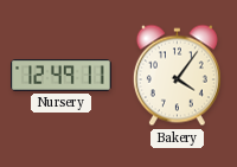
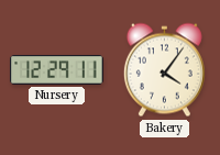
Nursery: 12:49 -> 12:29 (57, 70)
